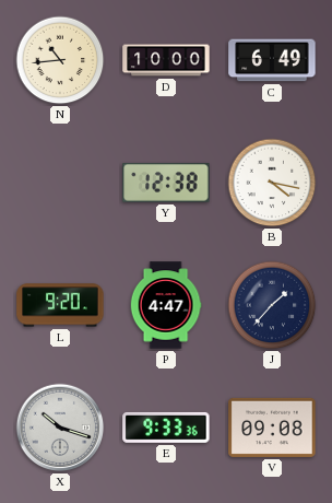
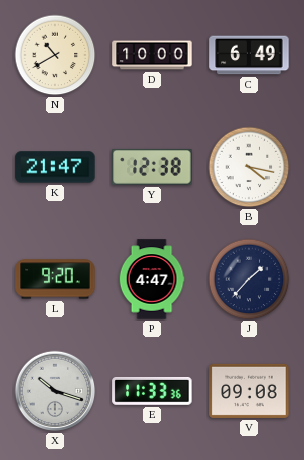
N: 10:44 -> 10:40 (55, 55)
K: none -> 21:47 (55, 167)
E: 9:33 -> 11:33 (152, 391)
